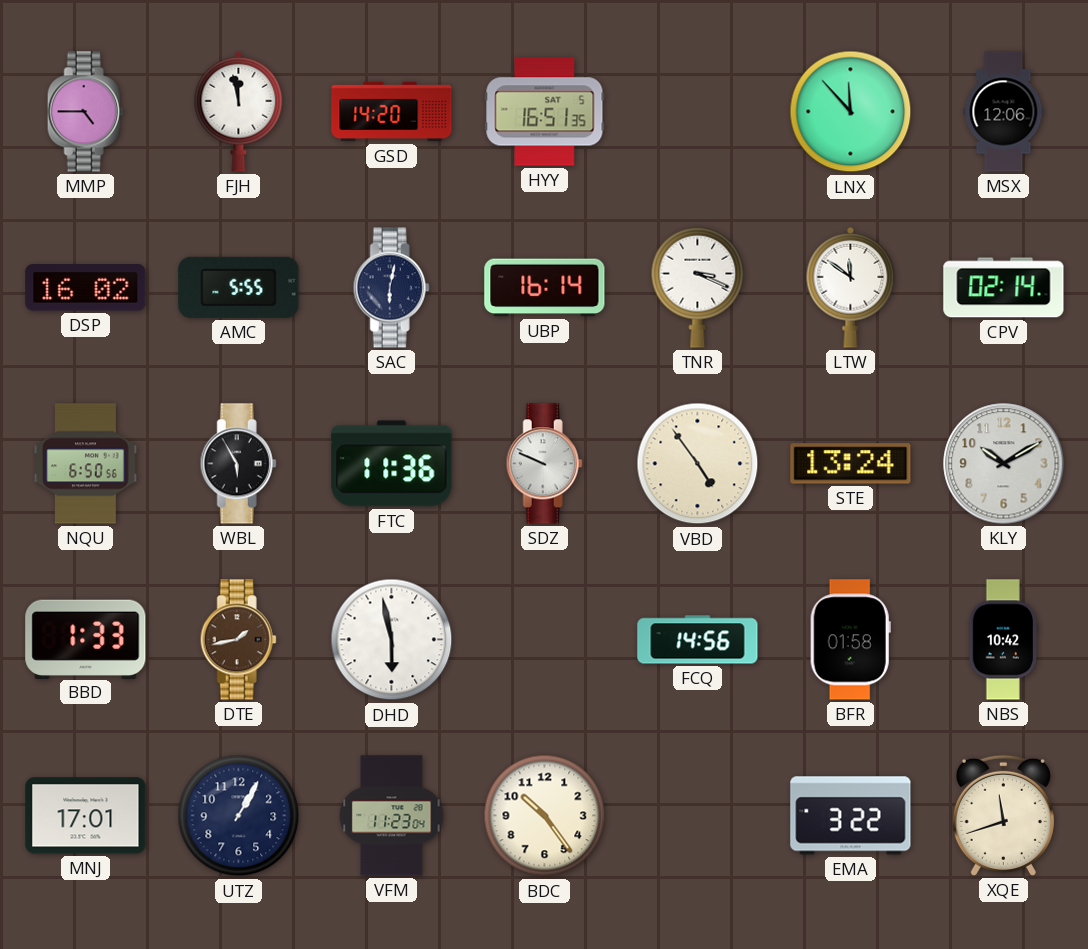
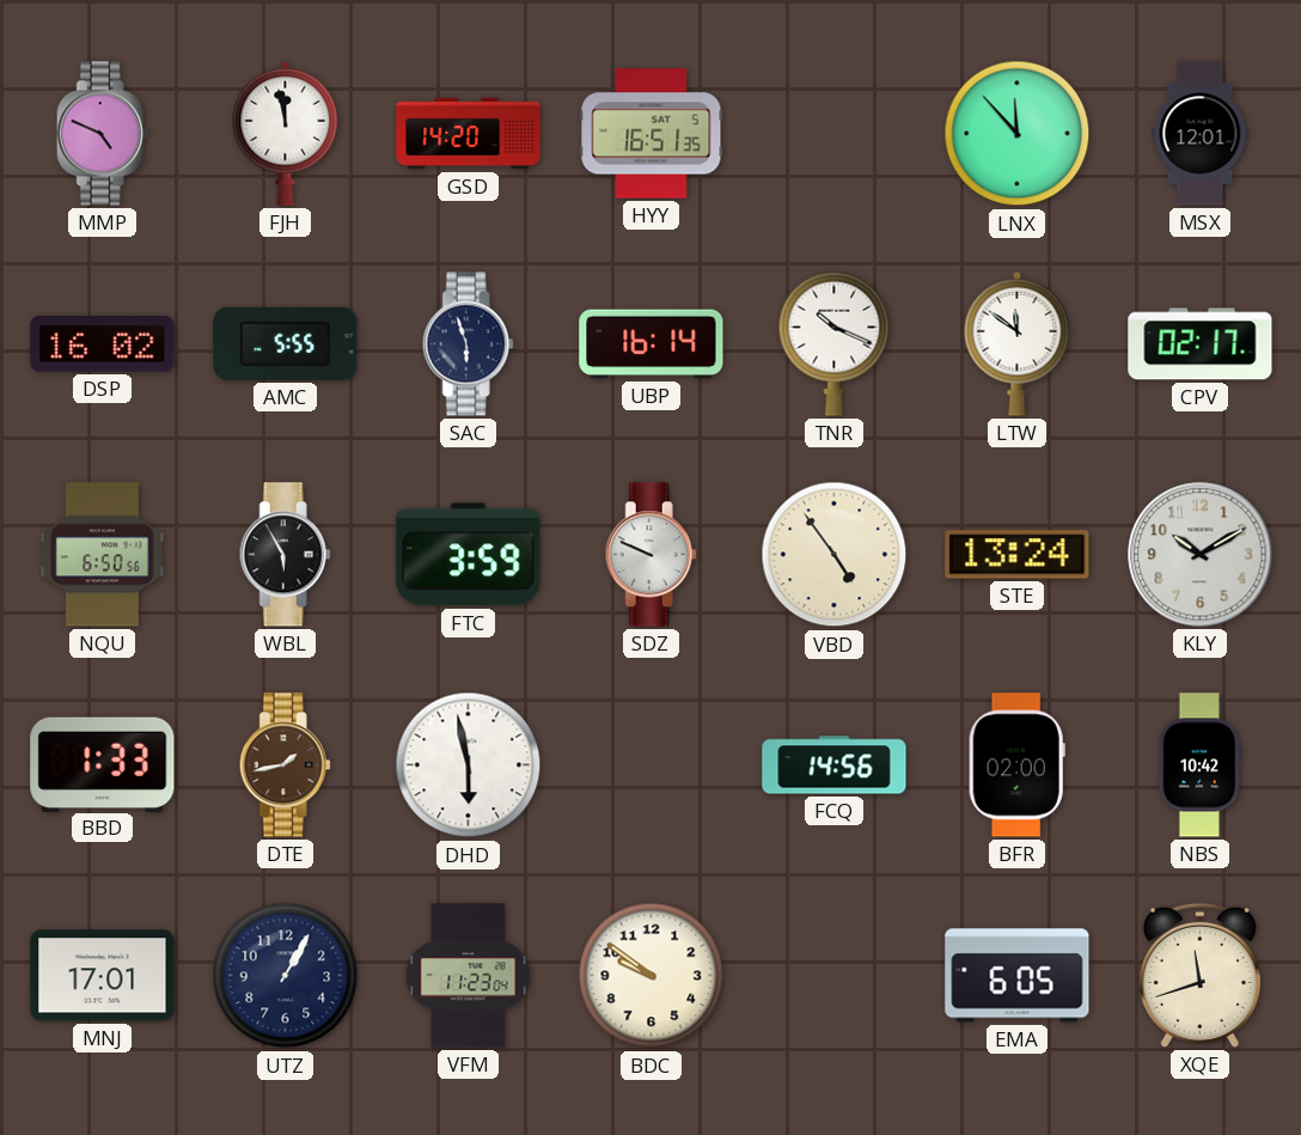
MMP: 4:45 -> 4:49 (102, 134)
MSX: 12:06 -> 12:01 (1201, 134)
SAC: 6:02 -> 5:57 (468, 344)
TNR: 3:19 -> 10:19 (835, 343)
CPV: 02:14 -> 02:17 (1201, 344)
FTC: 11:36 -> 3:59 (469, 555)
BFR: 01:58 -> 02:00 (1016, 765)
BDC: 10:24 -> 9:51 (652, 976)
EMA: 3:22 -> 6:05 (1018, 976)
